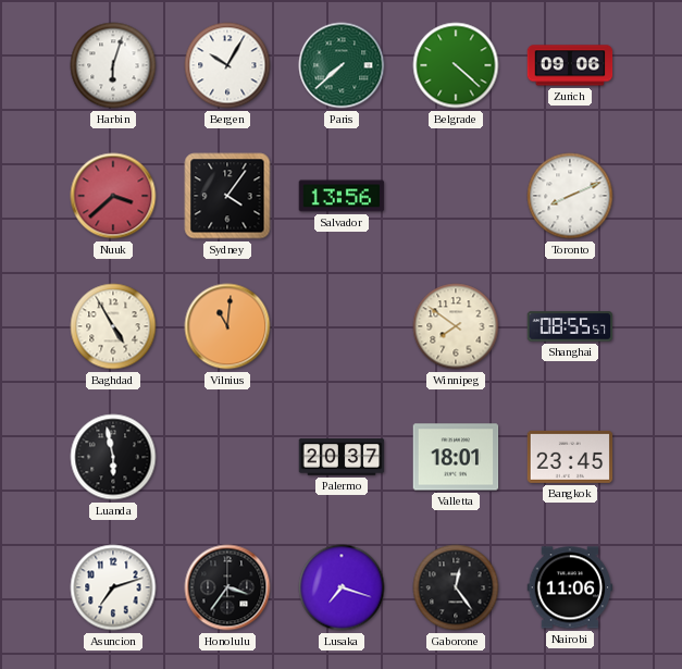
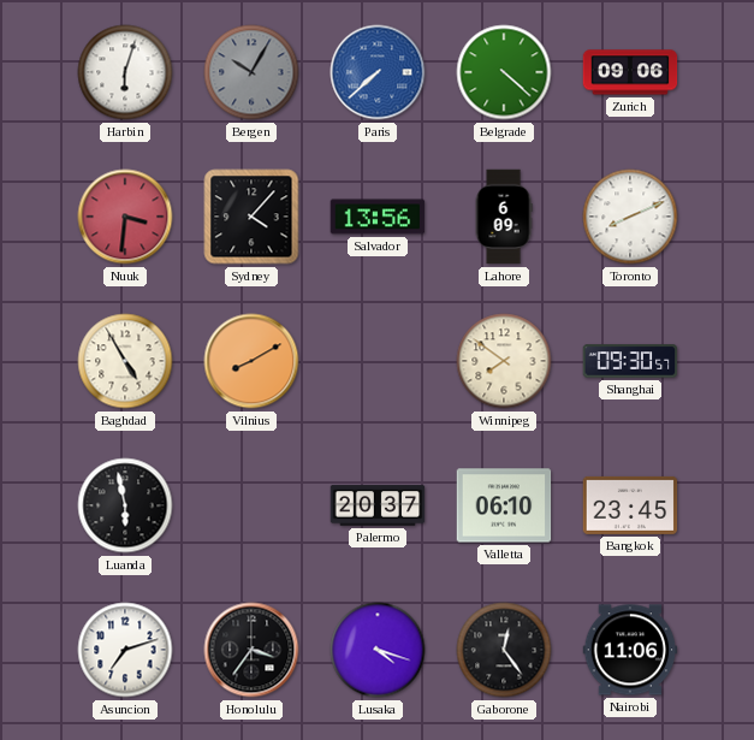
Bergen dial: white -> grey (251, 72)
Paris dial: green -> blue (378, 72)
Nuuk: 3:38 -> 3:31 (125, 217)
Sydney: 4:06 -> 4:07 (251, 217)
Lahore: none -> 6:09 (504, 217)
Vilnius: 11:01 -> 8:10 (251, 361)
Shanghai: 08:55 -> 09:30 (630, 361)
Valletta: 18:01 -> 06:10 (504, 505)
Lusaka: 7:18 -> 4:18 (378, 650)
